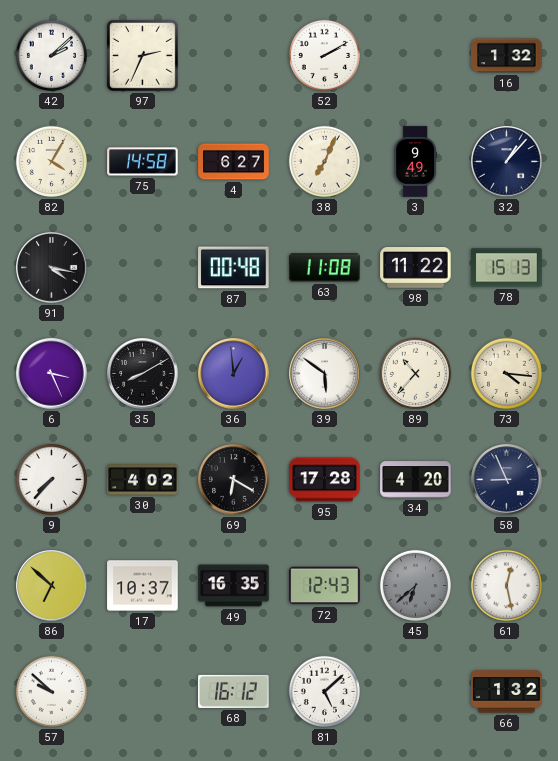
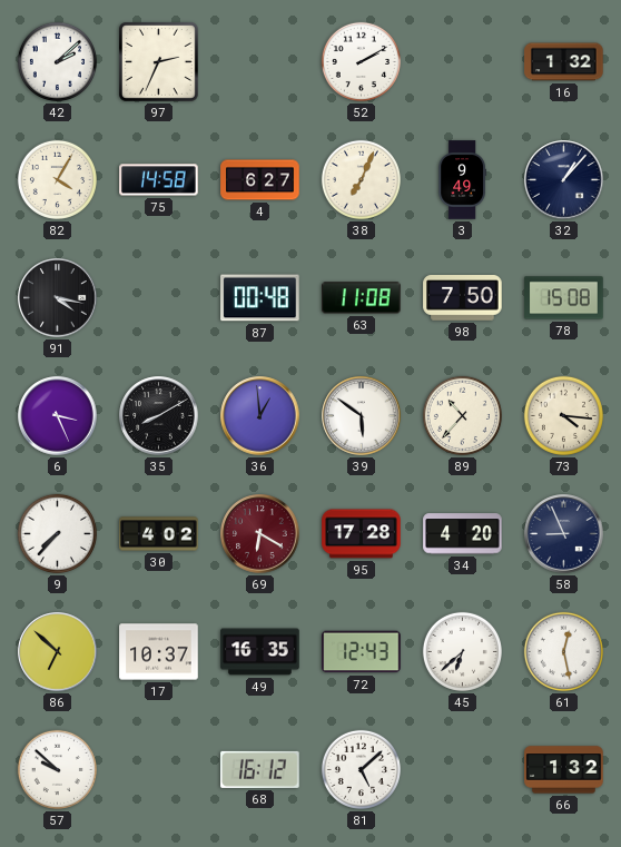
98: 11:22 -> 7:50 (463, 298)
78: 15:13 -> 15:08 (564, 298)
69 dial: black -> burgundy (260, 534)
45 dial: grey -> white (462, 651)
